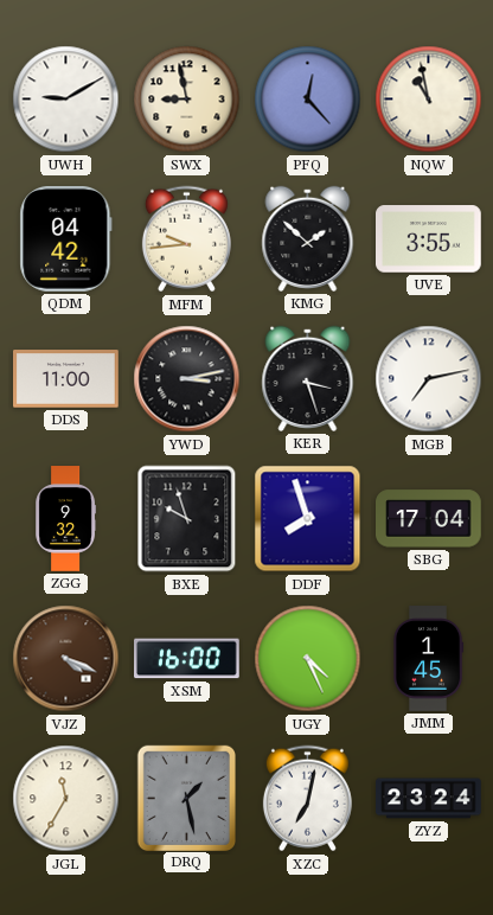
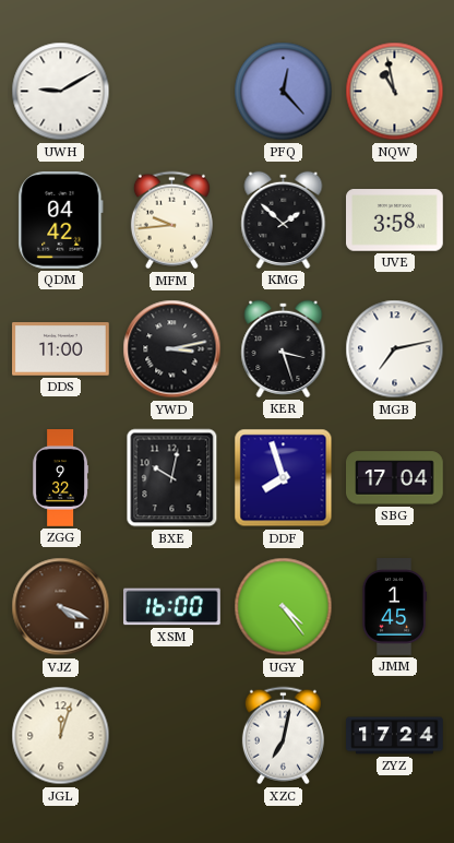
SWX: 8:58 -> none (187, 100)
UVE: 3:55 -> 3:58 (395, 221)
BXE: 9:57 -> 10:02 (172, 478)
UGY: 4:26 -> 4:24 (284, 607)
JGL: 11:35 -> 12:03 (61, 736)
DRQ: 1:28 -> none (186, 798)
ZYZ: 23:24 -> 17:24 (395, 736)
